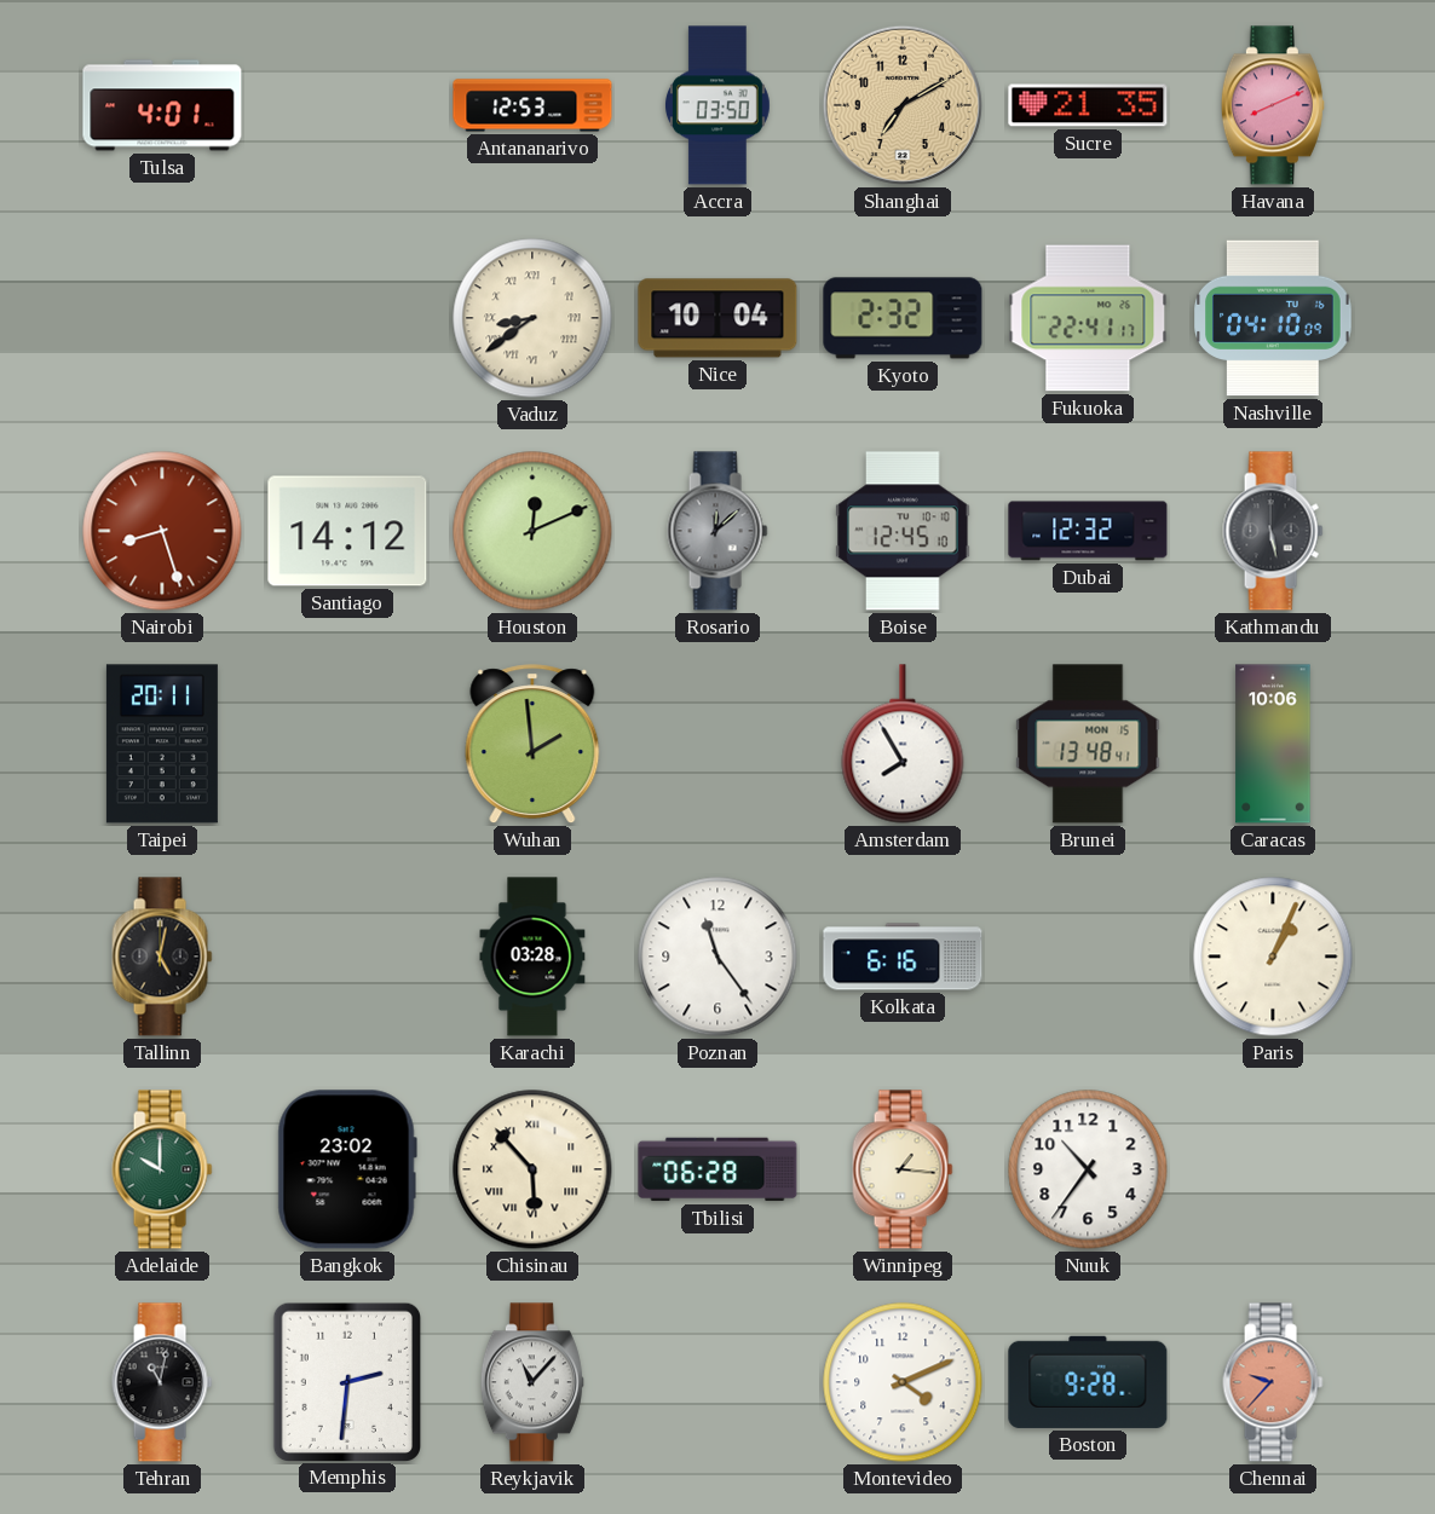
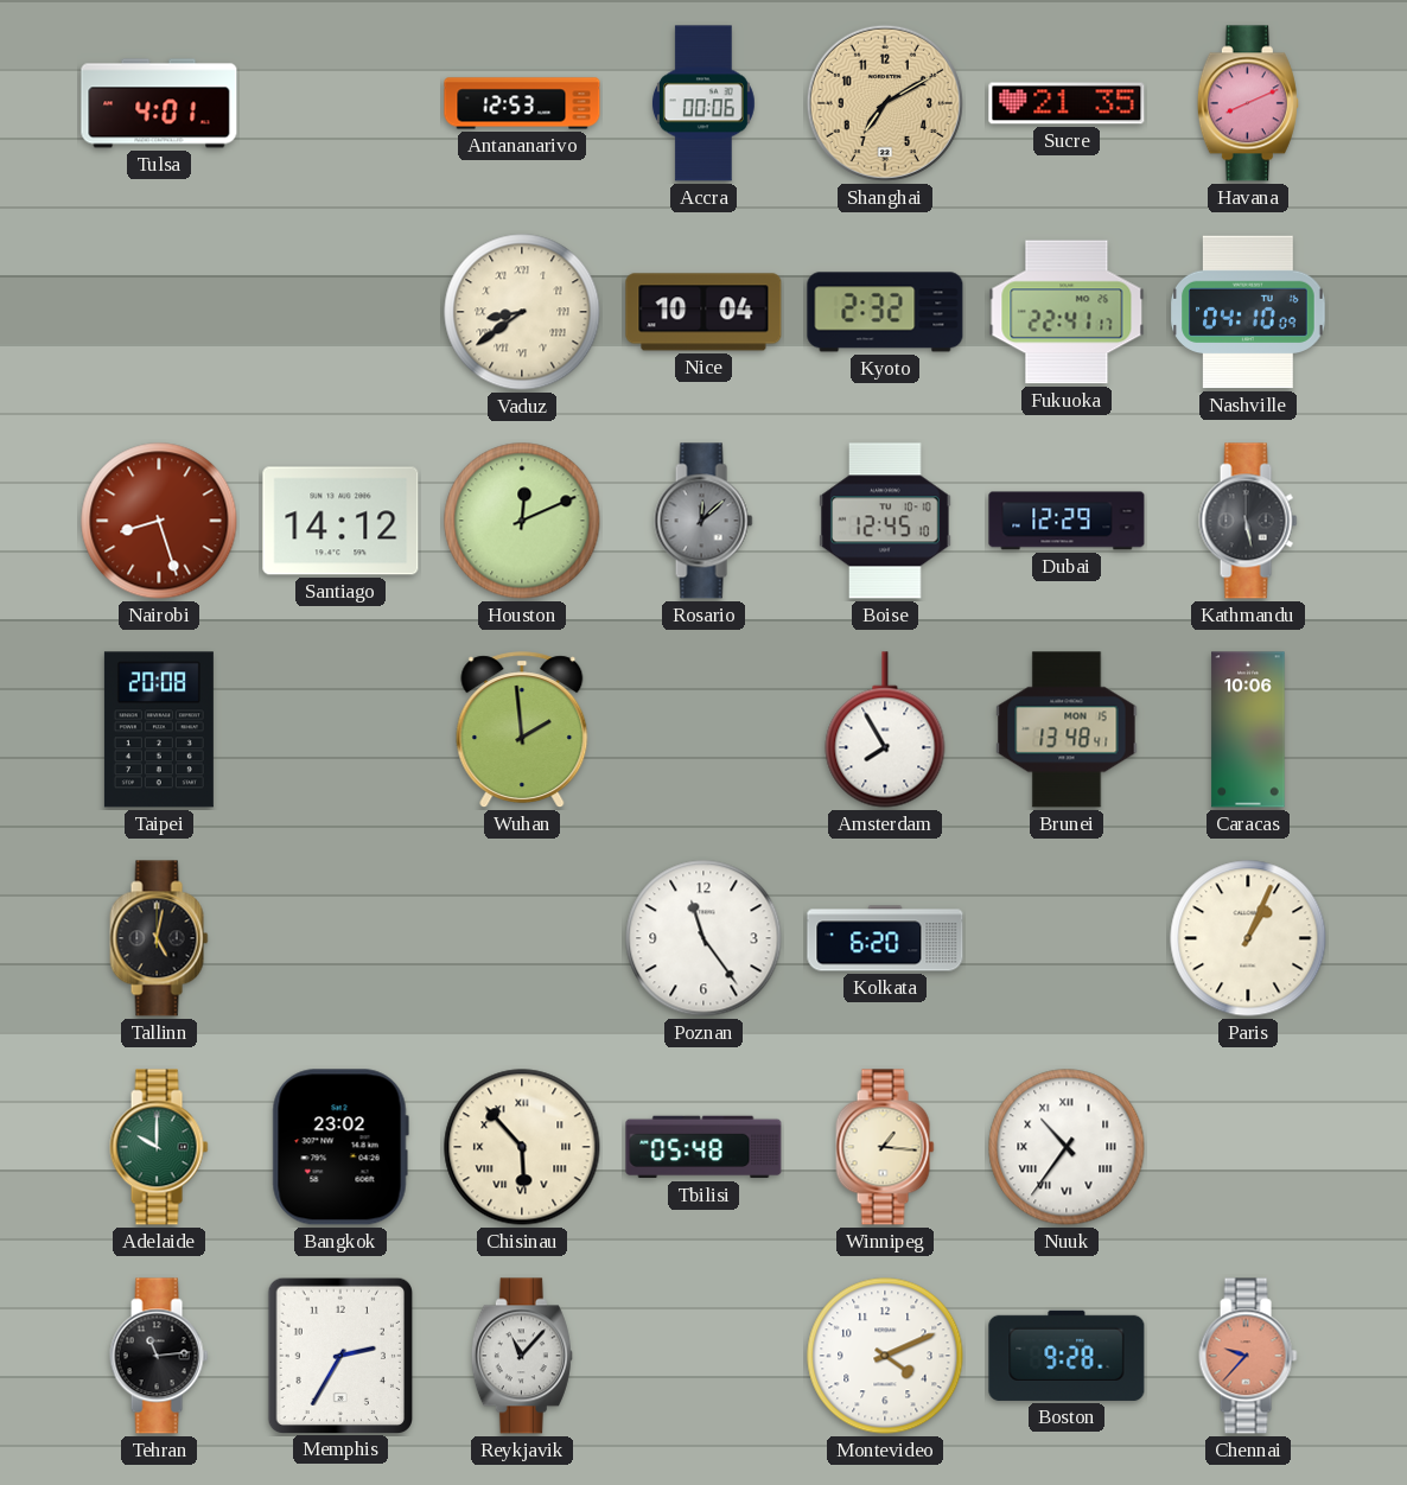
Accra: 03:50 -> 00:06 (703, 103)
Dubai: 12:32 -> 12:29 (1067, 521)
Taipei: 20:11 -> 20:08 (159, 729)
Karachi: 03:28 -> none (532, 957)
Kolkata: 6:16 -> 6:20 (885, 938)
Tbilisi: 06:28 -> 05:48 (703, 1147)
Nuuk numerals: Arabic -> Roman (1067, 1147)
Tehran: 11:02 -> 11:14 (159, 1356)
Memphis: 2:31 -> 2:35 (339, 1355)
